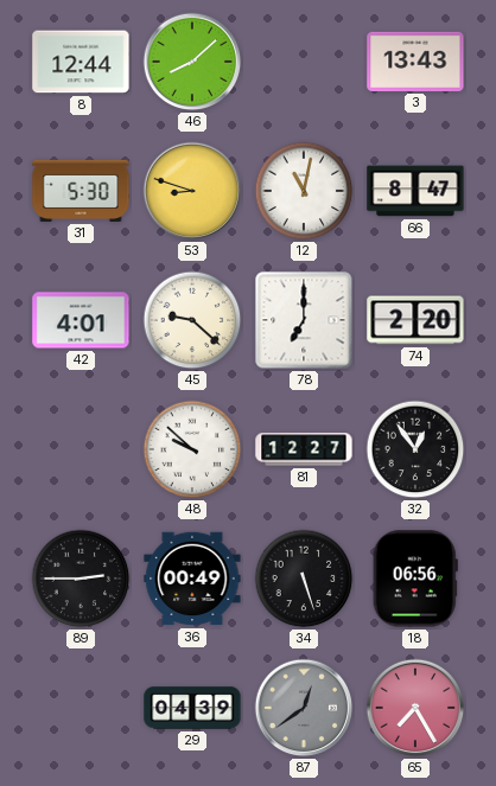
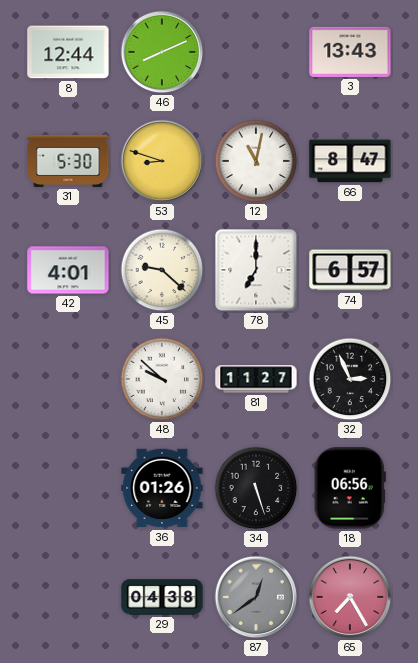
46: 8:08 -> 8:11 (162, 52)
74: 2:20 -> 6:57 (350, 270)
81: 12:27 -> 11:27 (256, 379)
32: 12:54 -> 2:56 (350, 379)
89: 2:45 -> none (81, 579)
36: 00:49 -> 01:26 (162, 488)
29: 04:39 -> 04:38 (162, 597)
